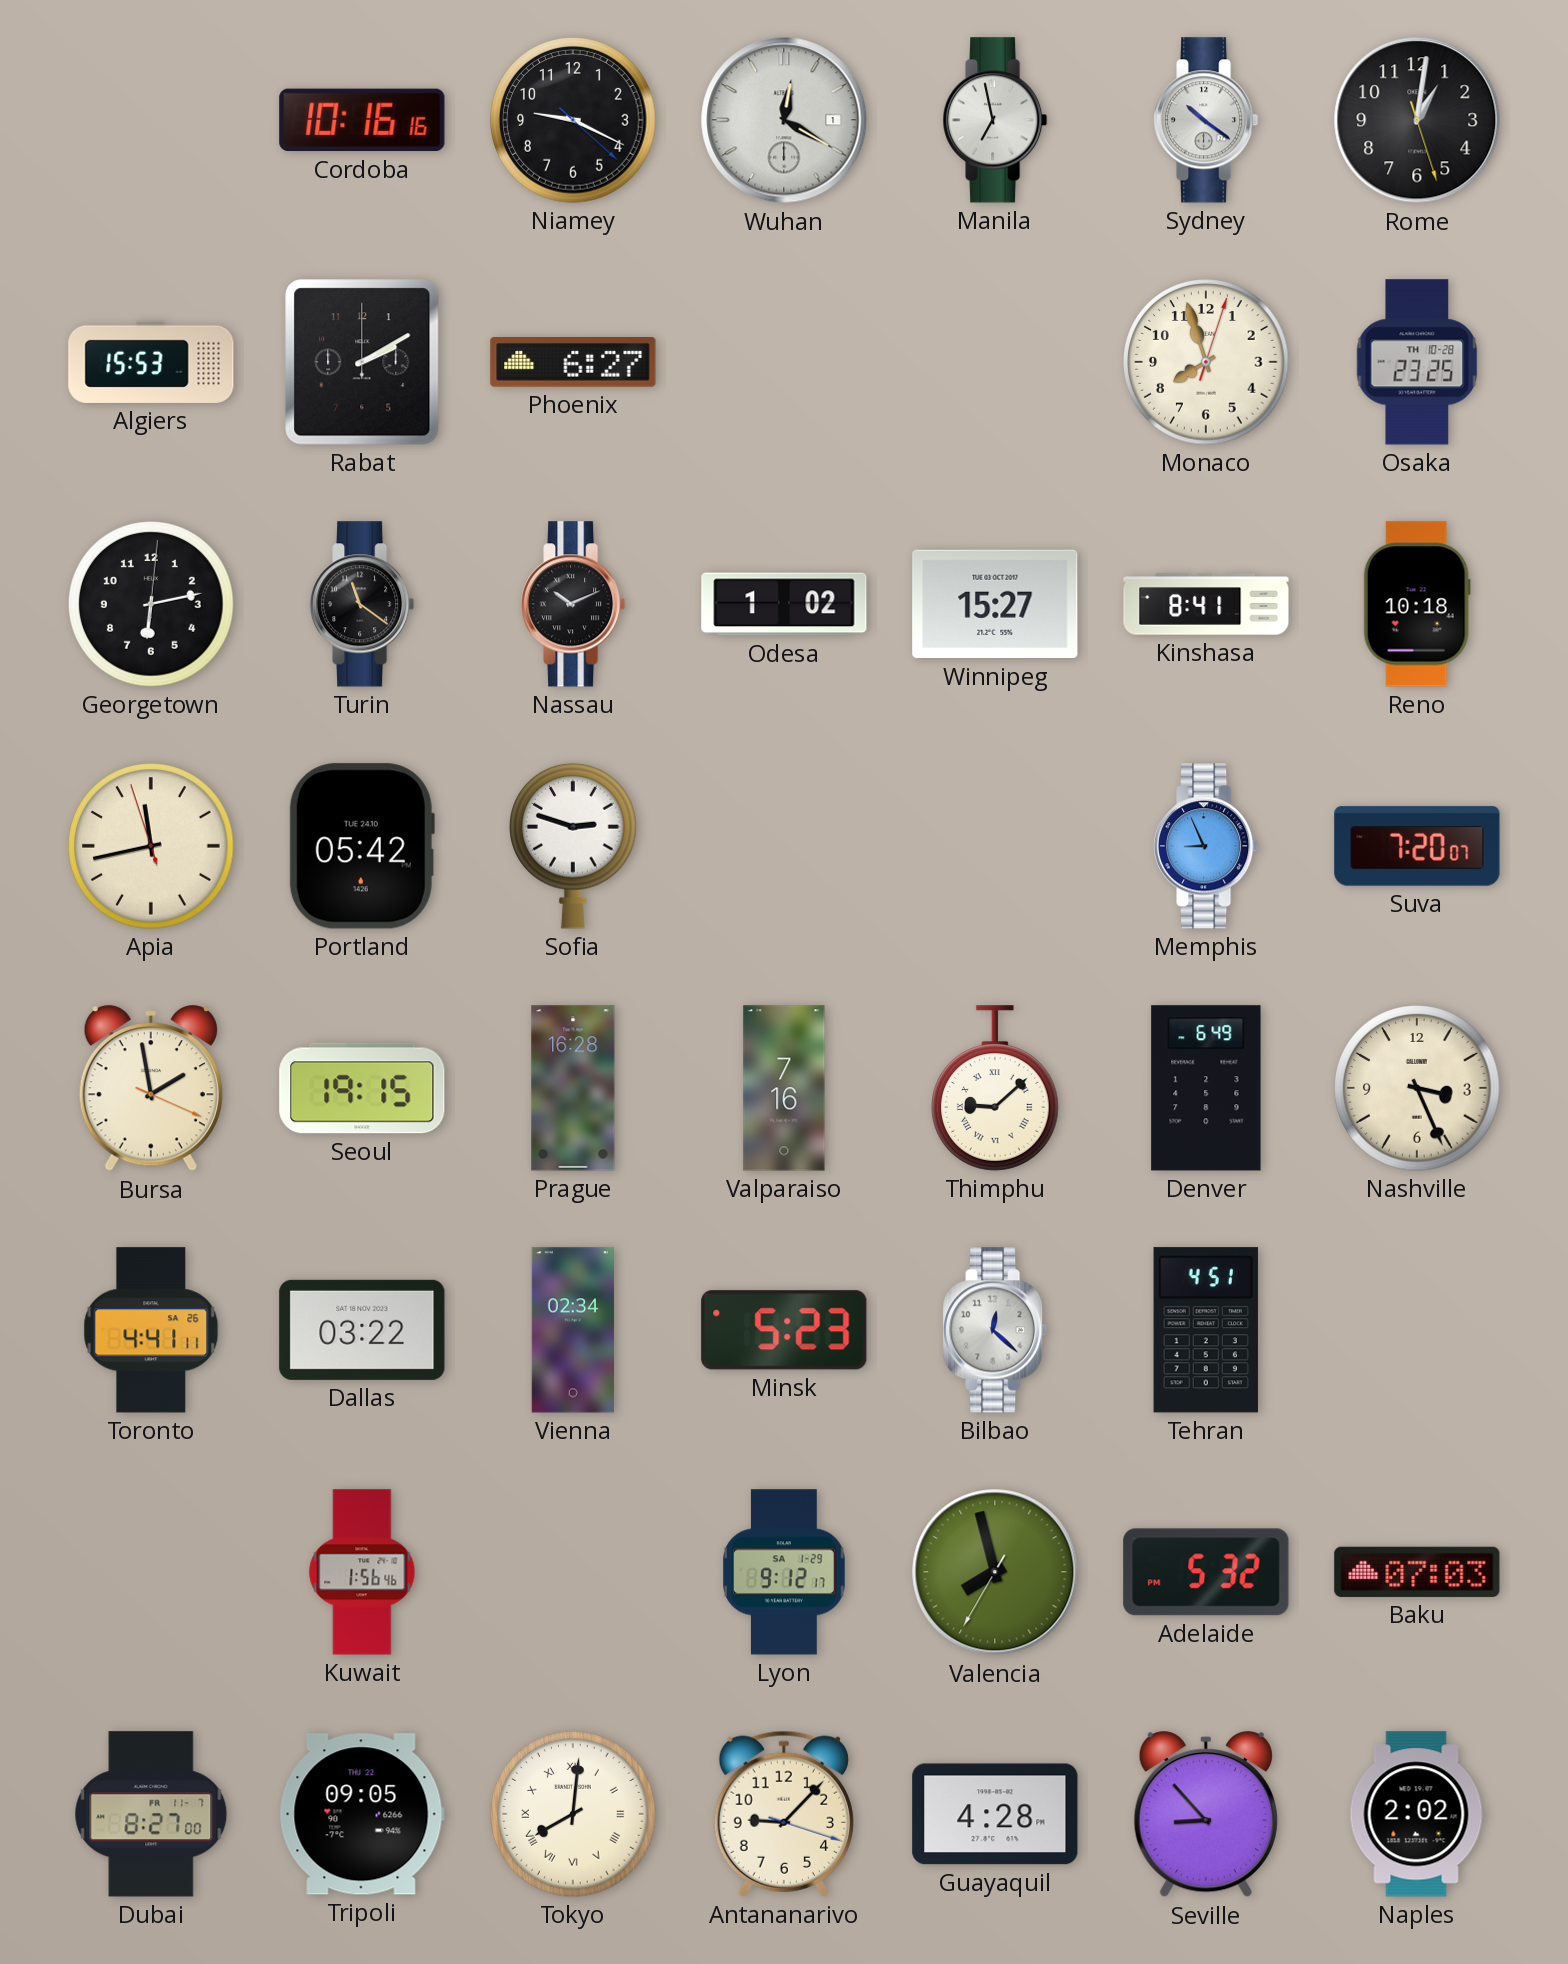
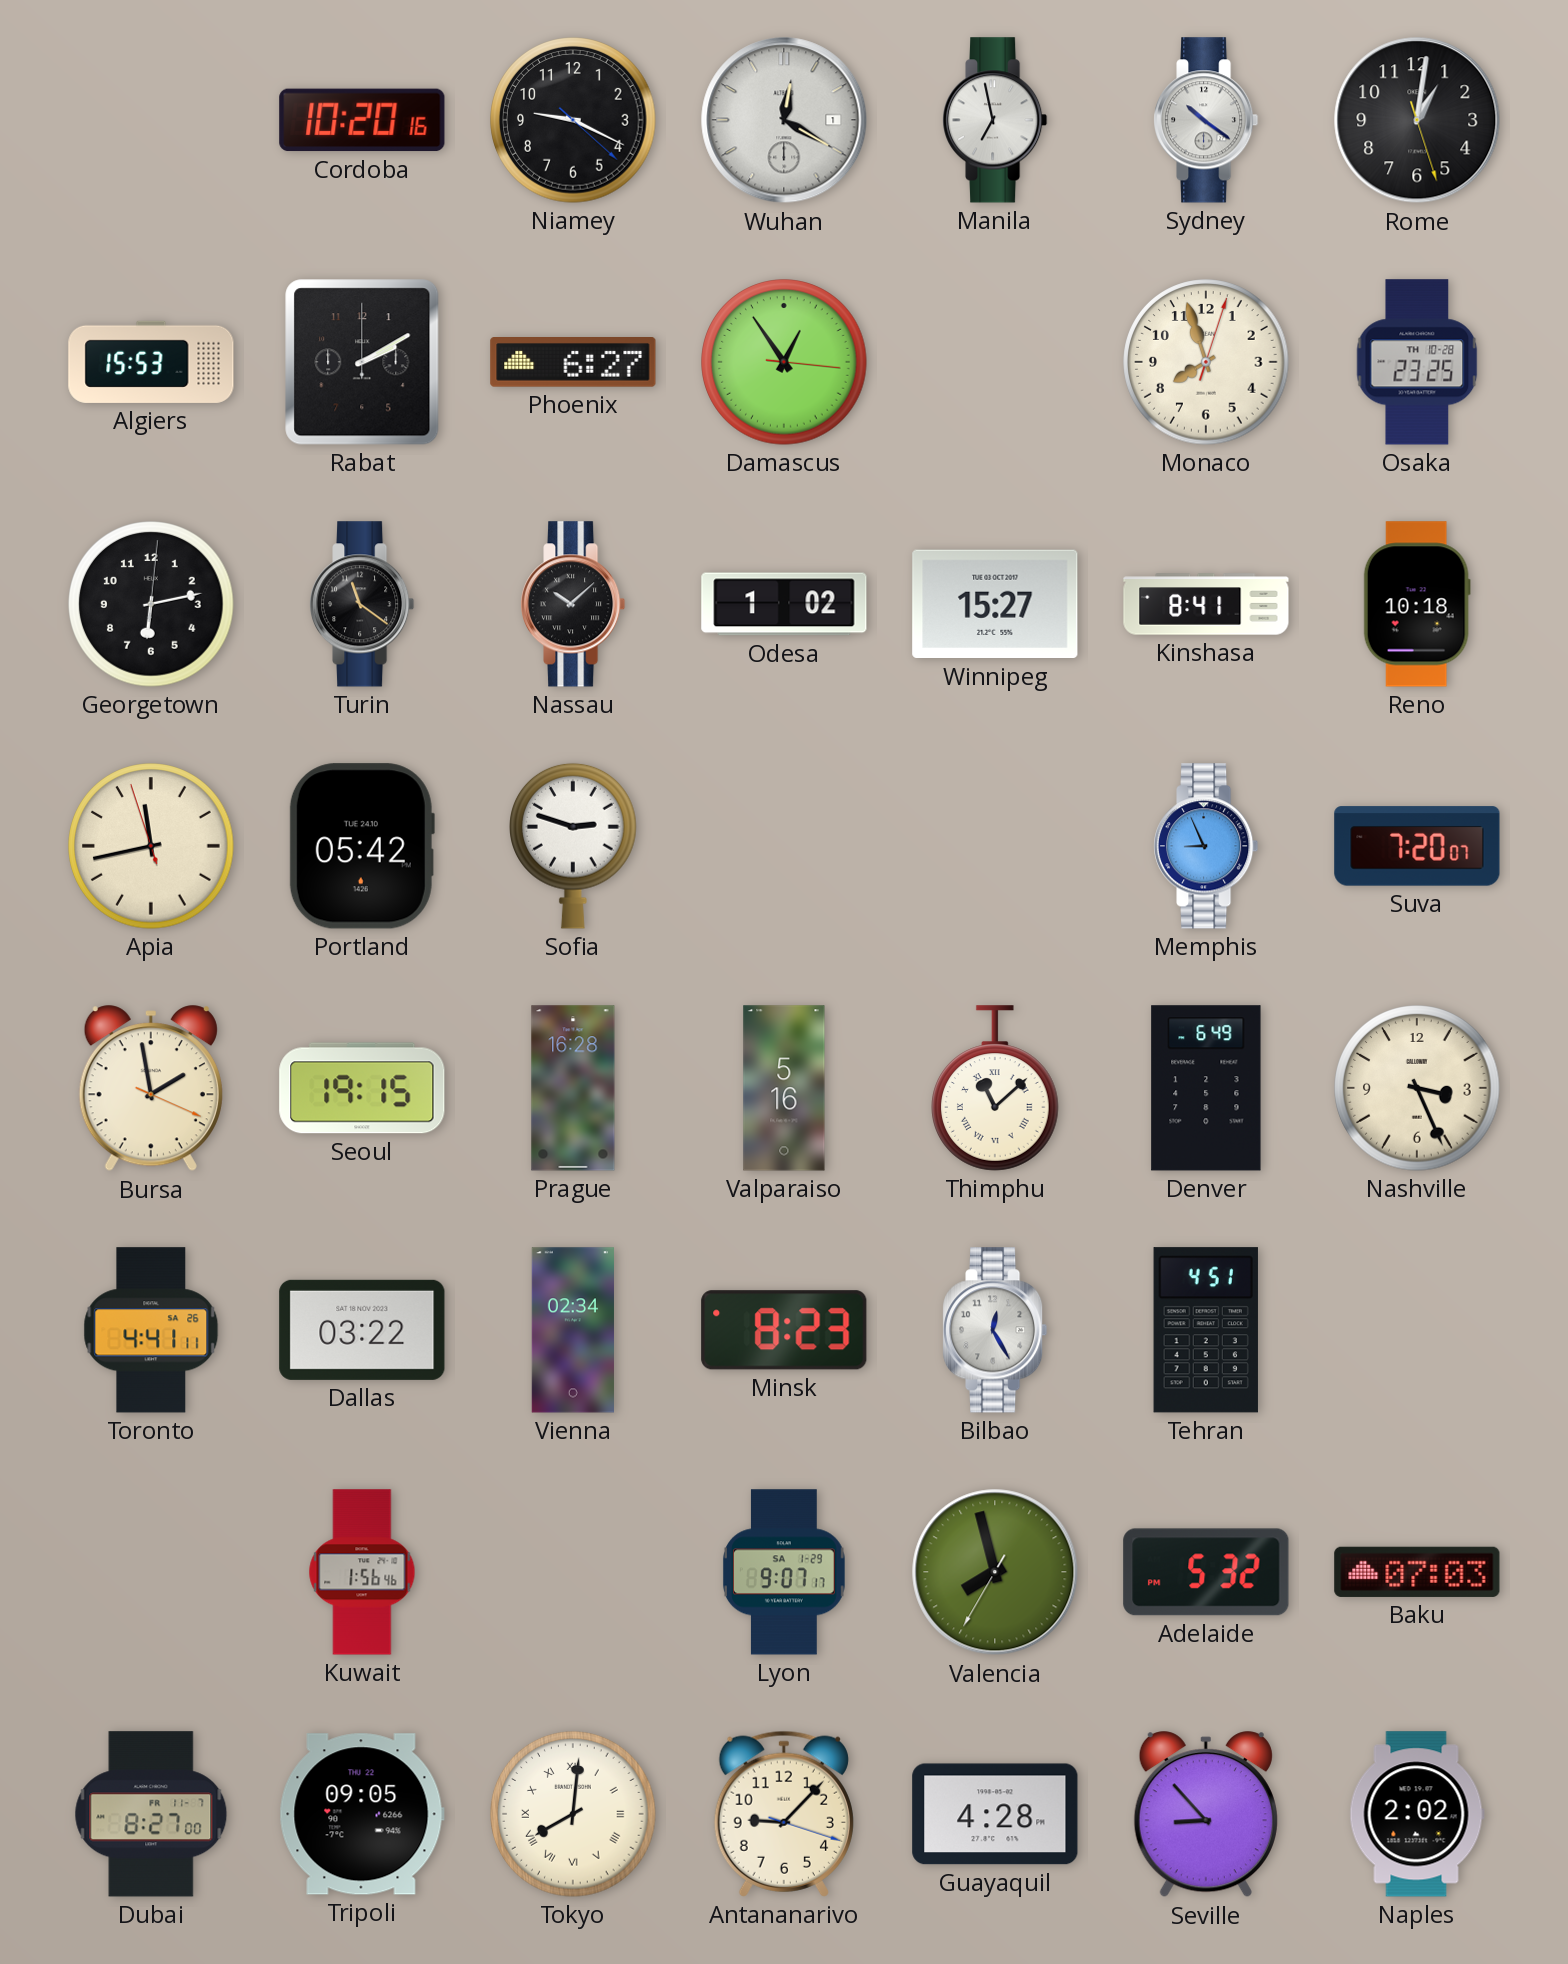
Cordoba: 10:16 -> 10:20 (362, 120)
Damascus: none -> 12:54 (784, 362)
Nassau: 10:11 -> 10:08 (574, 604)
Valparaiso: 7:16 -> 5:16 (784, 1088)
Thimphu: 9:08 -> 11:08 (996, 1088)
Minsk: 5:23 -> 8:23 (784, 1330)
Bilbao: 12:22 -> 12:25 (996, 1330)
Lyon: 9:12 -> 9:07 (784, 1572)
